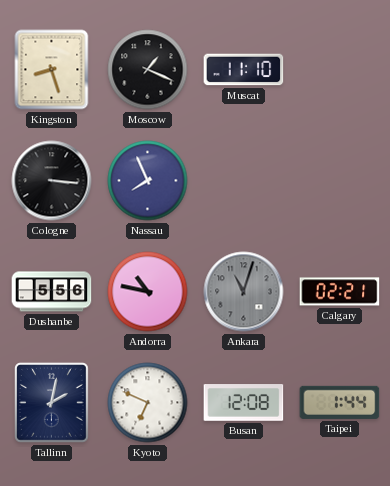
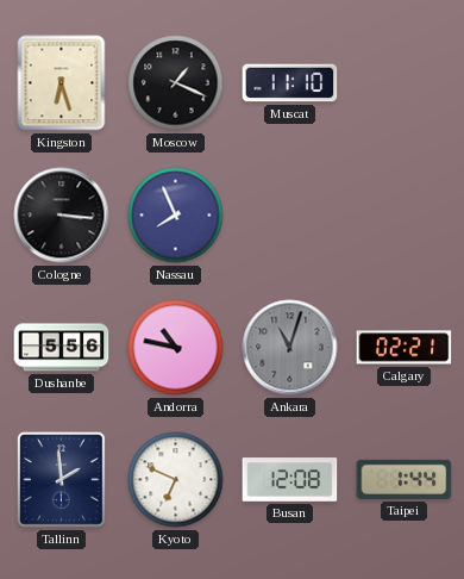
Kingston: 8:27 -> 6:27 (62, 83)
Tallinn: 2:02 -> 1:59 (62, 480)
